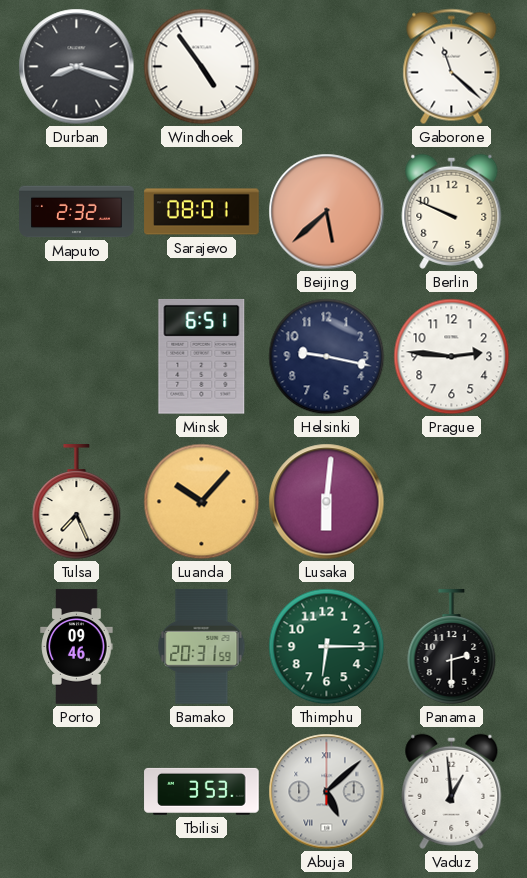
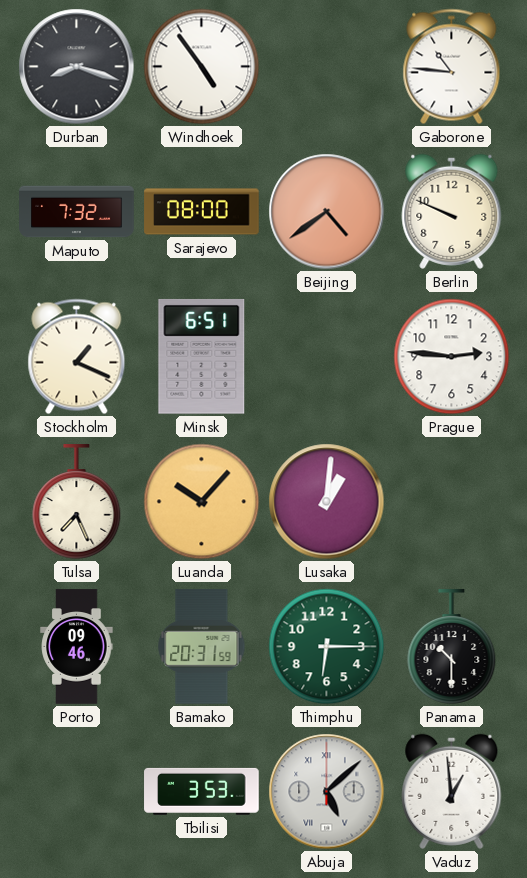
Gaborone: 11:22 -> 10:46 (452, 67)
Maputo: 2:32 -> 7:32 (77, 212)
Sarajevo: 08:01 -> 08:00 (202, 212)
Beijing: 5:38 -> 4:39 (327, 212)
Stockholm: none -> 1:19 (77, 357)
Helsinki: 9:17 -> none (327, 357)
Lusaka: 6:01 -> 1:01 (327, 502)
Panama: 2:30 -> 10:30 (452, 647)
